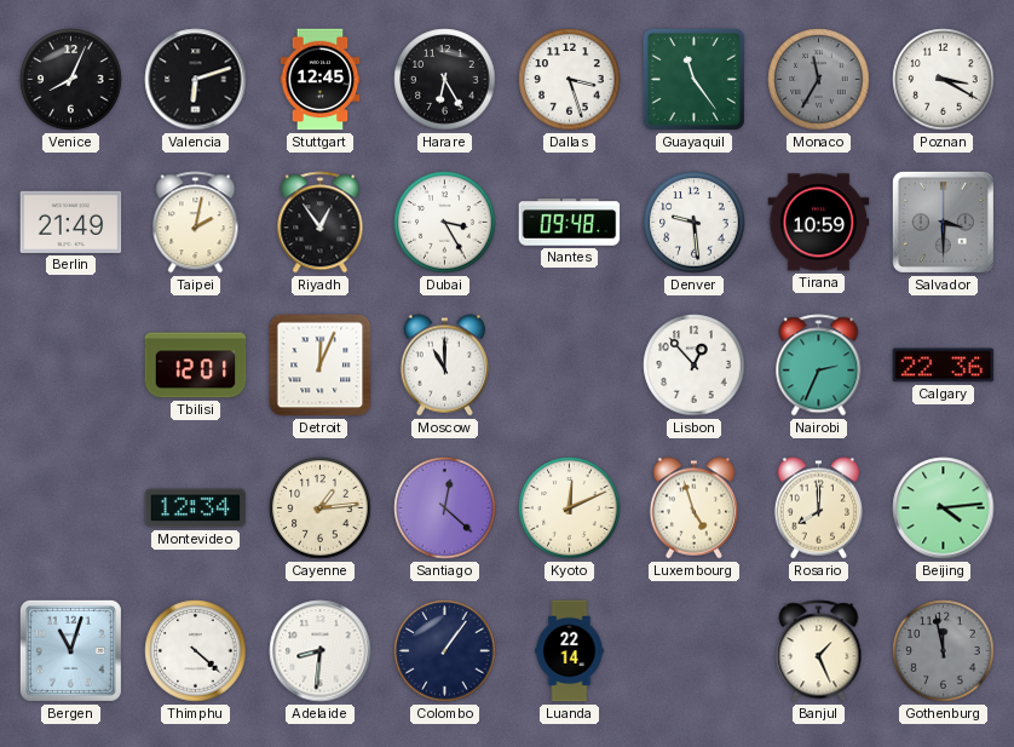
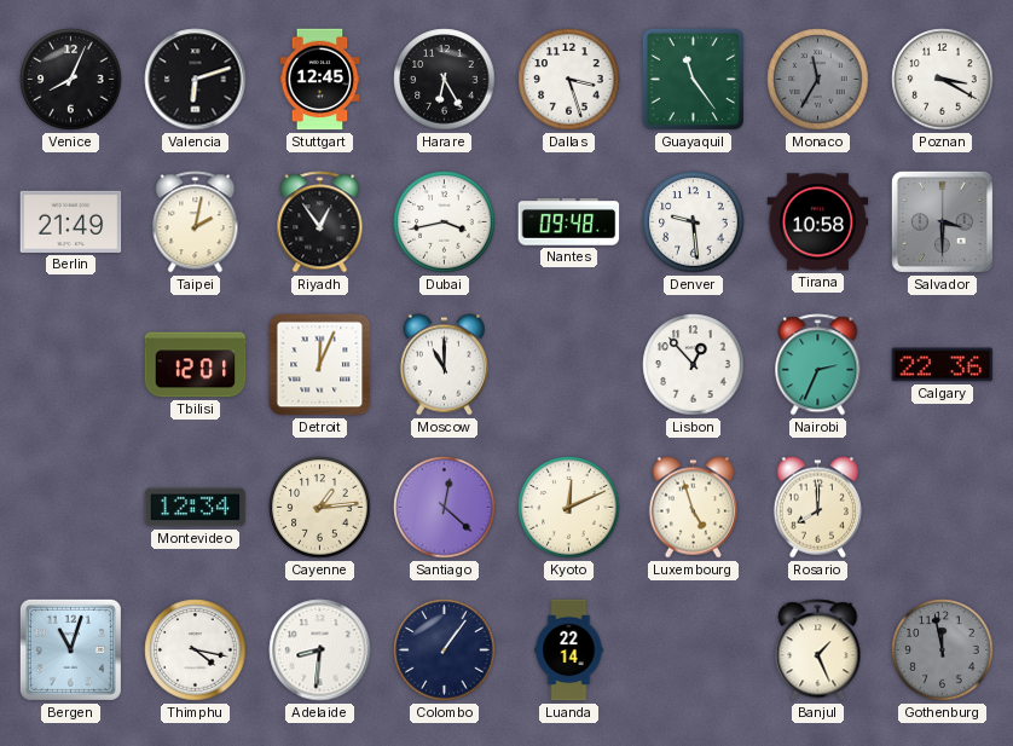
Dubai: 3:25 -> 3:43 (445, 222)
Tirana: 10:59 -> 10:58 (818, 222)
Beijing: 4:14 -> none (944, 508)
Thimphu: 4:22 -> 4:17 (196, 650)
